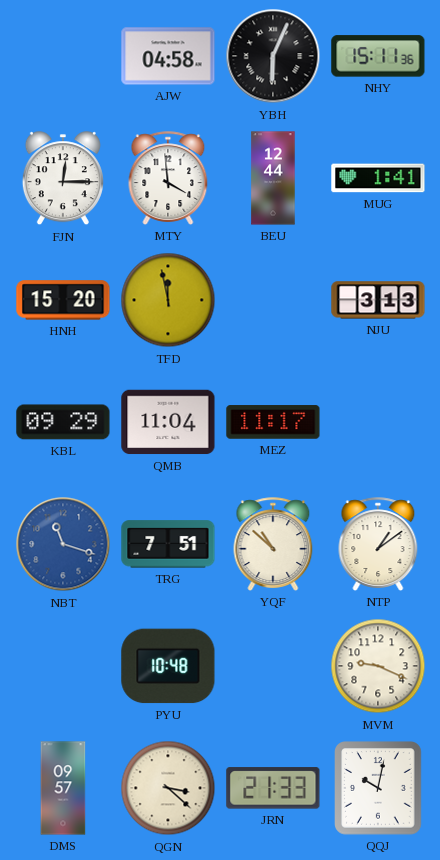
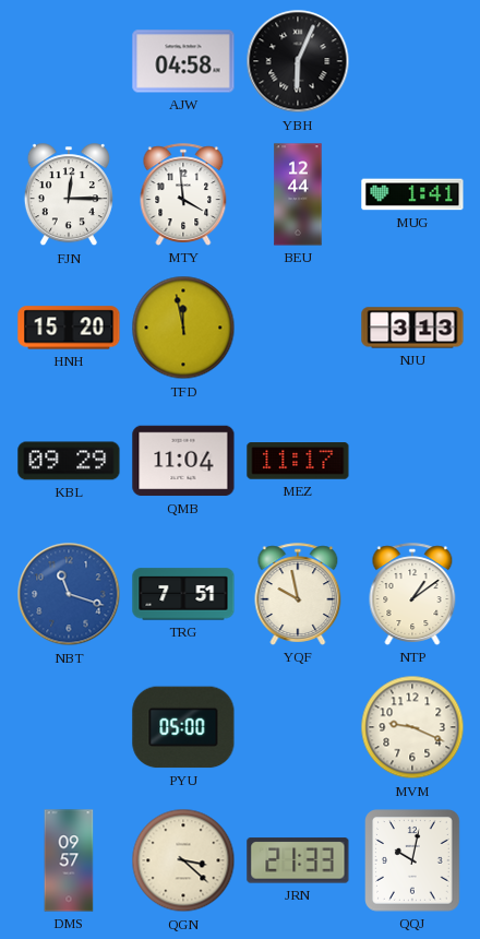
NHY: 15:11 -> none (378, 56)
YQF: 10:52 -> 9:58 (298, 594)
PYU: 10:48 -> 05:00 (183, 727)
